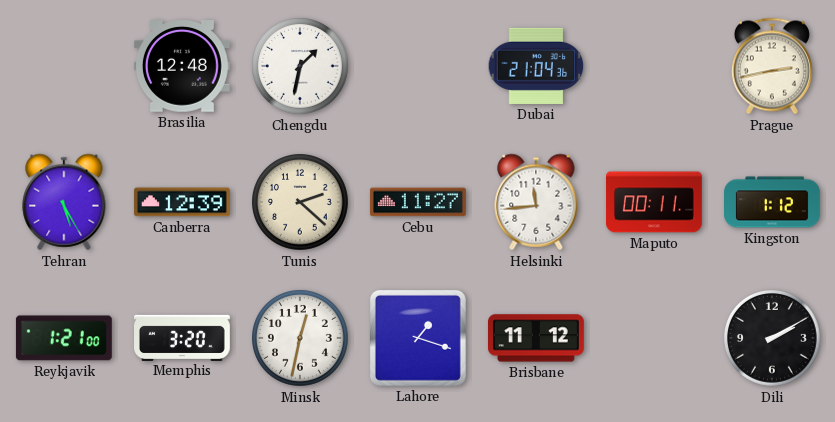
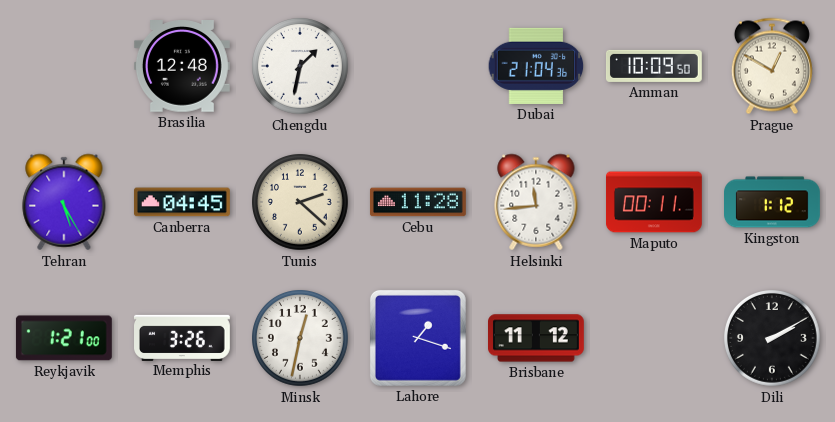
Amman: none -> 10:09 (654, 66)
Prague: 2:43 -> 12:50 (772, 66)
Canberra: 12:39 -> 04:45 (182, 202)
Cebu: 11:27 -> 11:28 (418, 202)
Memphis: 3:20 -> 3:26 (183, 337)
